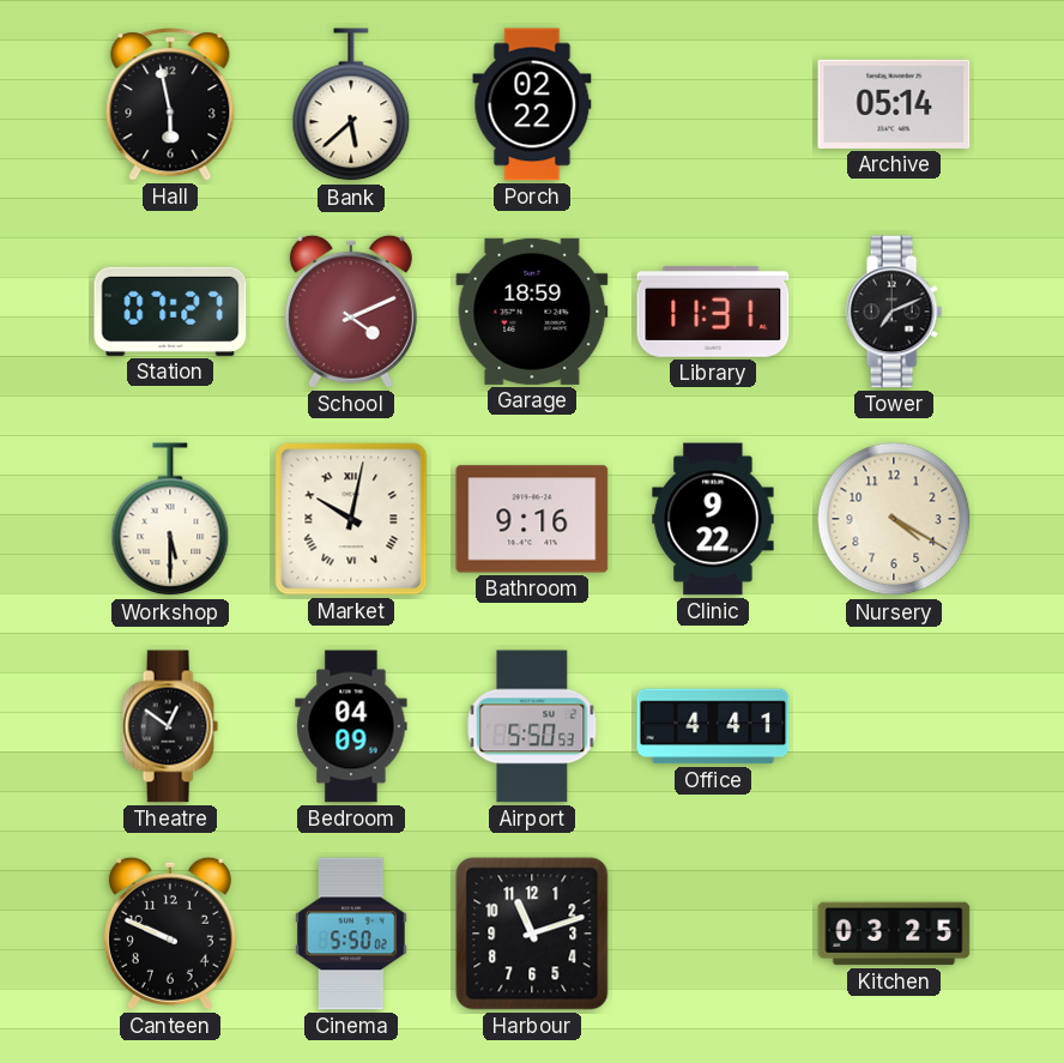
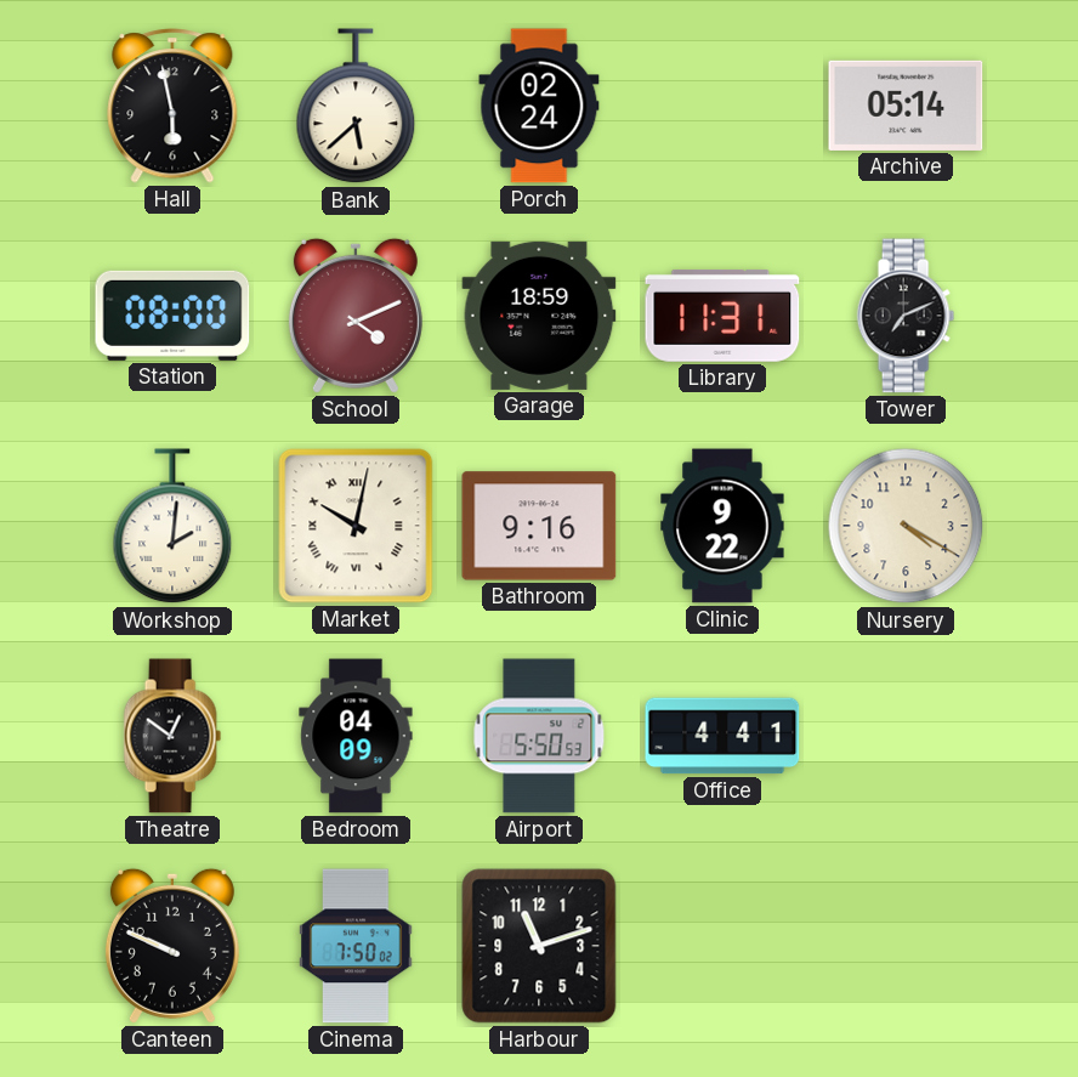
Porch: 02:22 -> 02:24 (539, 106)
Station: 07:27 -> 08:00 (172, 316)
Workshop: 5:30 -> 2:01 (172, 527)
Cinema: 5:50 -> 7:50 (356, 946)
Kitchen: 03:25 -> none (894, 934)
